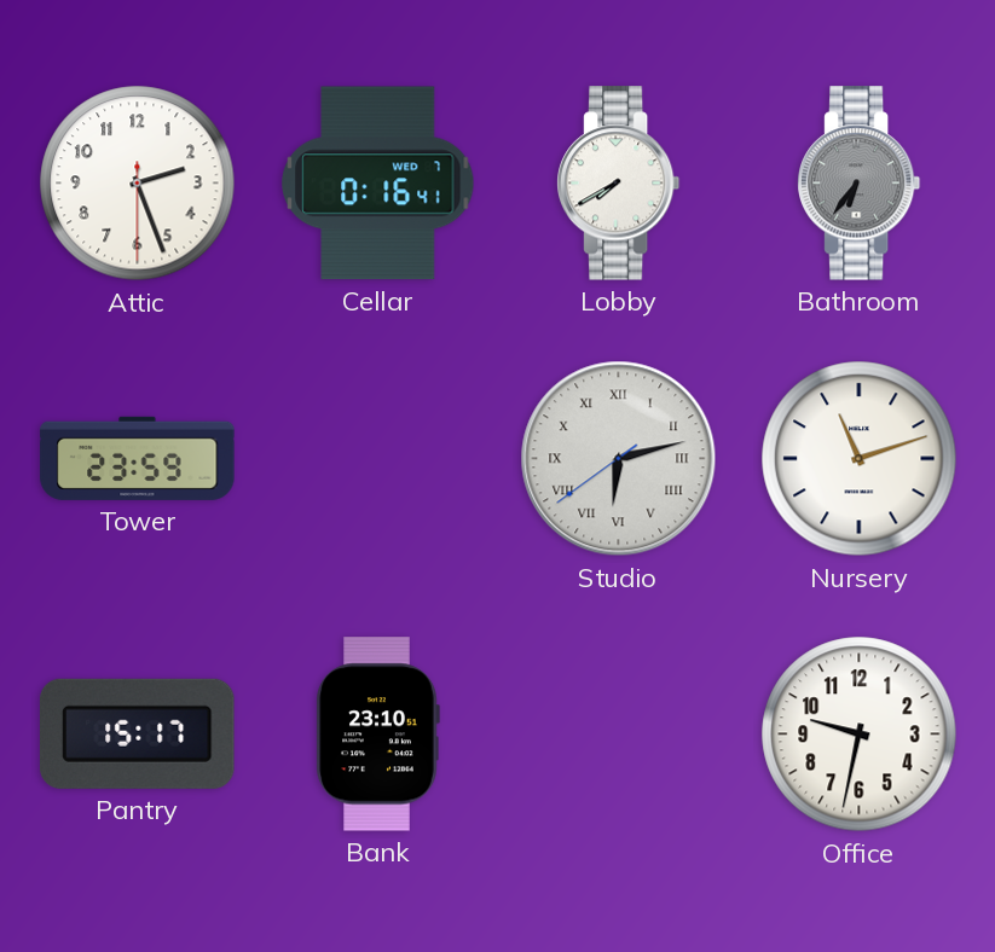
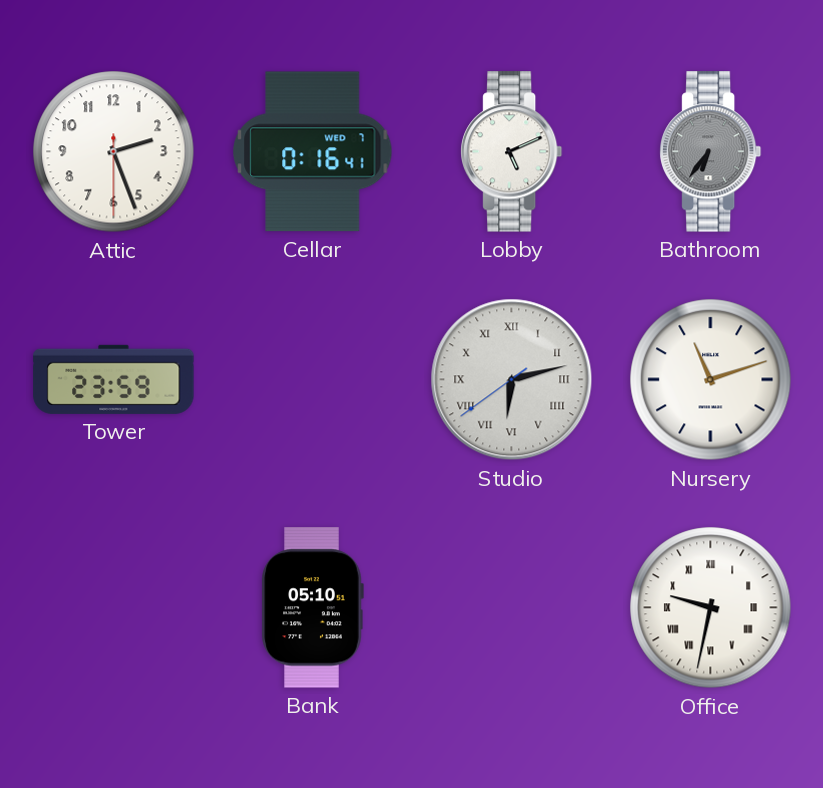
Lobby: 7:40 -> 5:11 (512, 152)
Pantry: 15:17 -> none (138, 733)
Bank: 23:10 -> 05:10 (312, 608)
Office numerals: Arabic -> Roman (711, 608)
